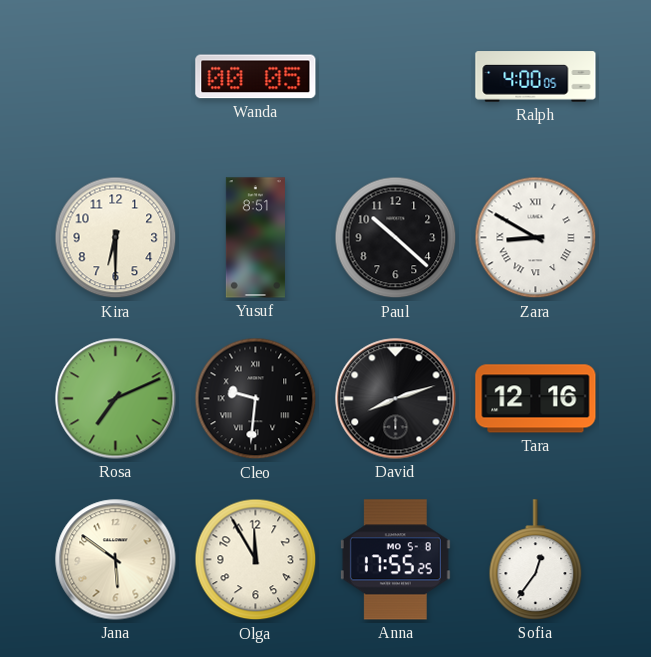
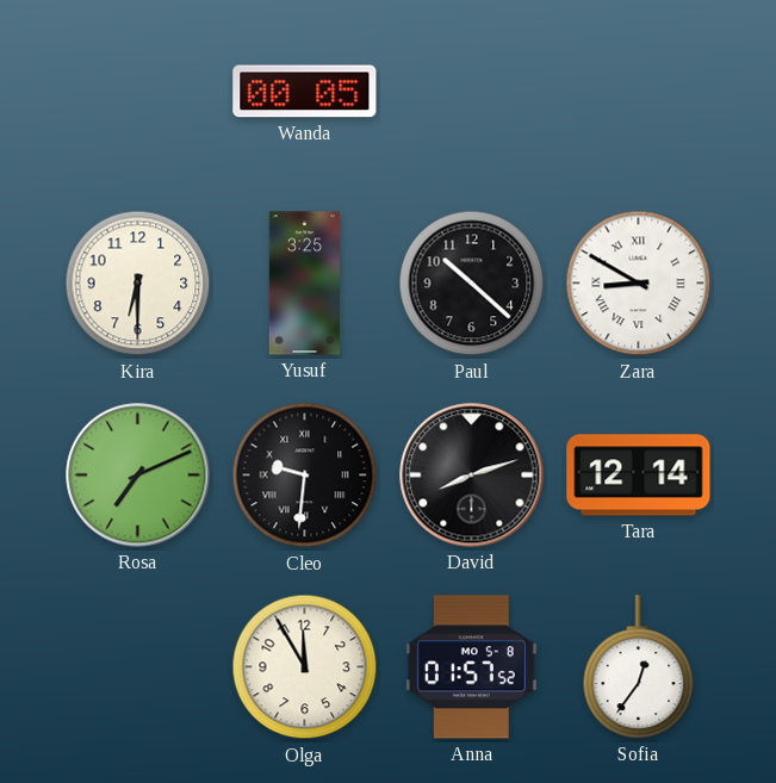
Ralph: 4:00 -> none (536, 77)
Yusuf: 8:51 -> 3:25 (304, 284)
Tara: 12:16 -> 12:14 (639, 476)
Jana: 5:51 -> none (116, 560)
Anna: 17:55 -> 01:57 (471, 667)
